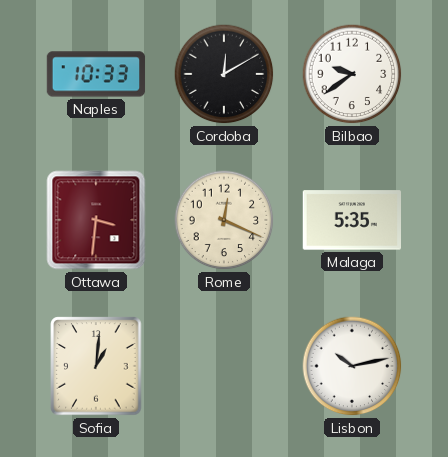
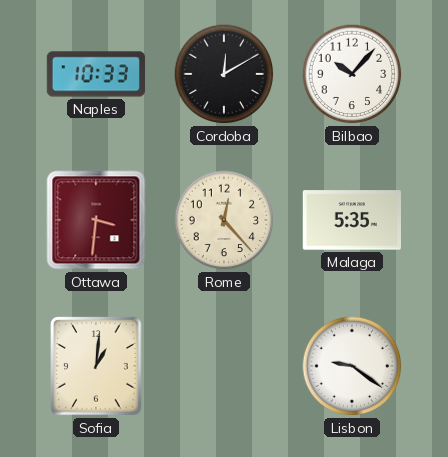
Bilbao: 9:39 -> 10:07 (352, 74)
Rome: 12:19 -> 12:23 (224, 220)
Lisbon: 10:13 -> 9:21 (352, 366)
